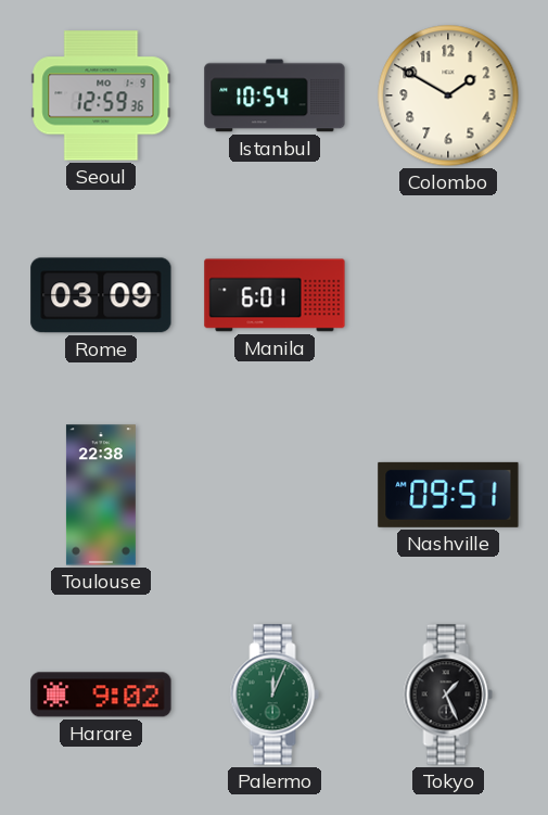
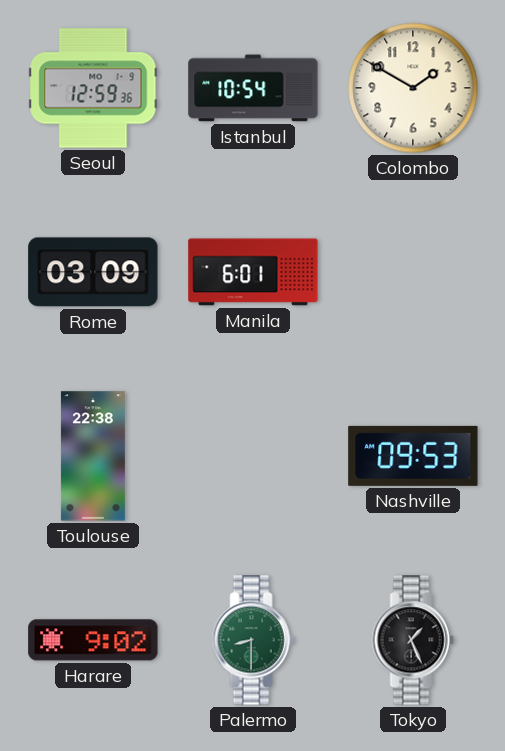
Nashville: 09:51 -> 09:53 (413, 456)
Palermo: 12:04 -> 8:30 (253, 640)
